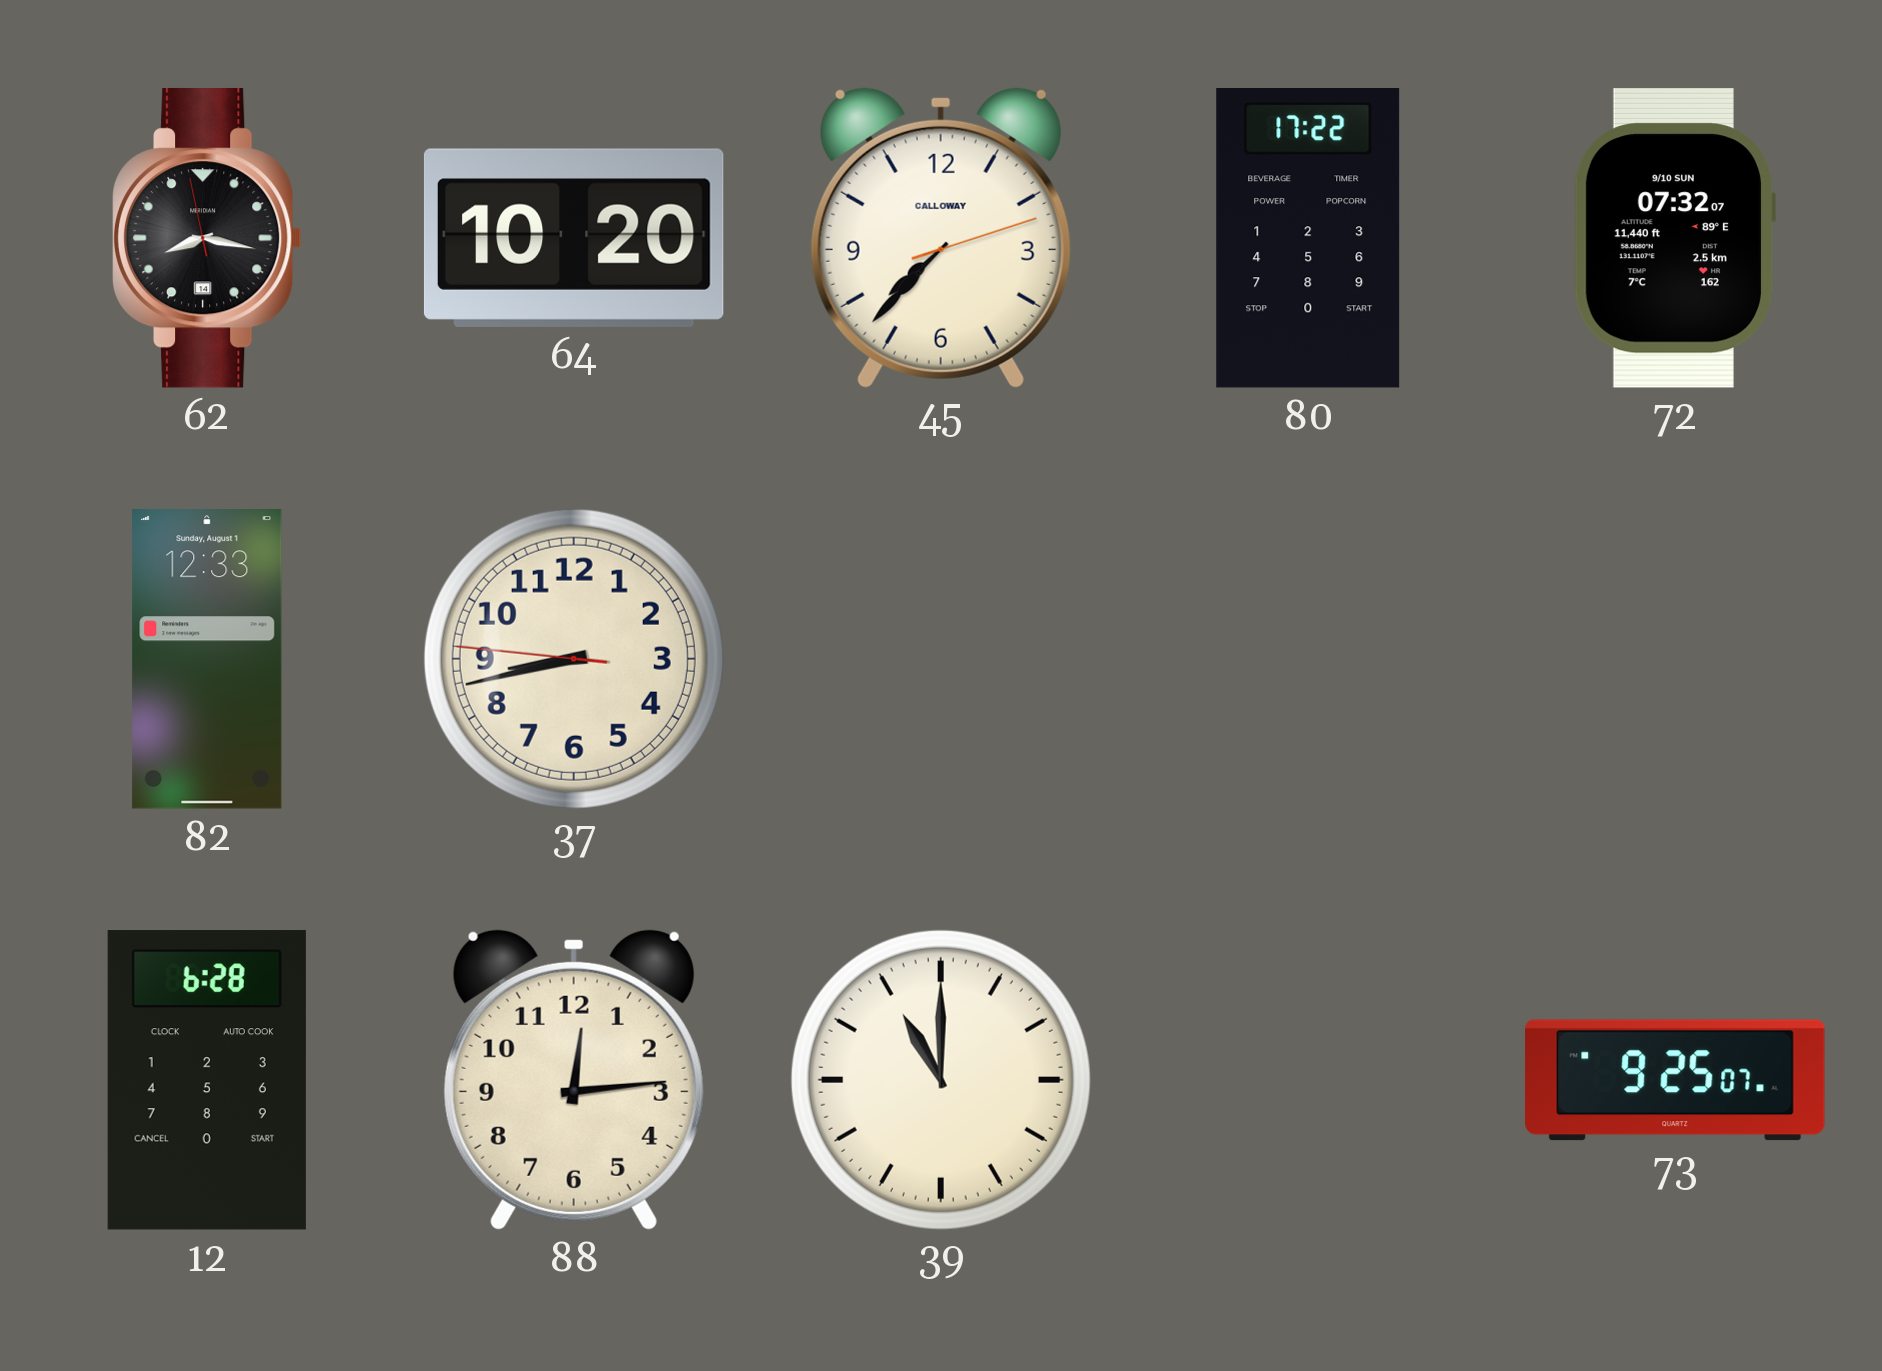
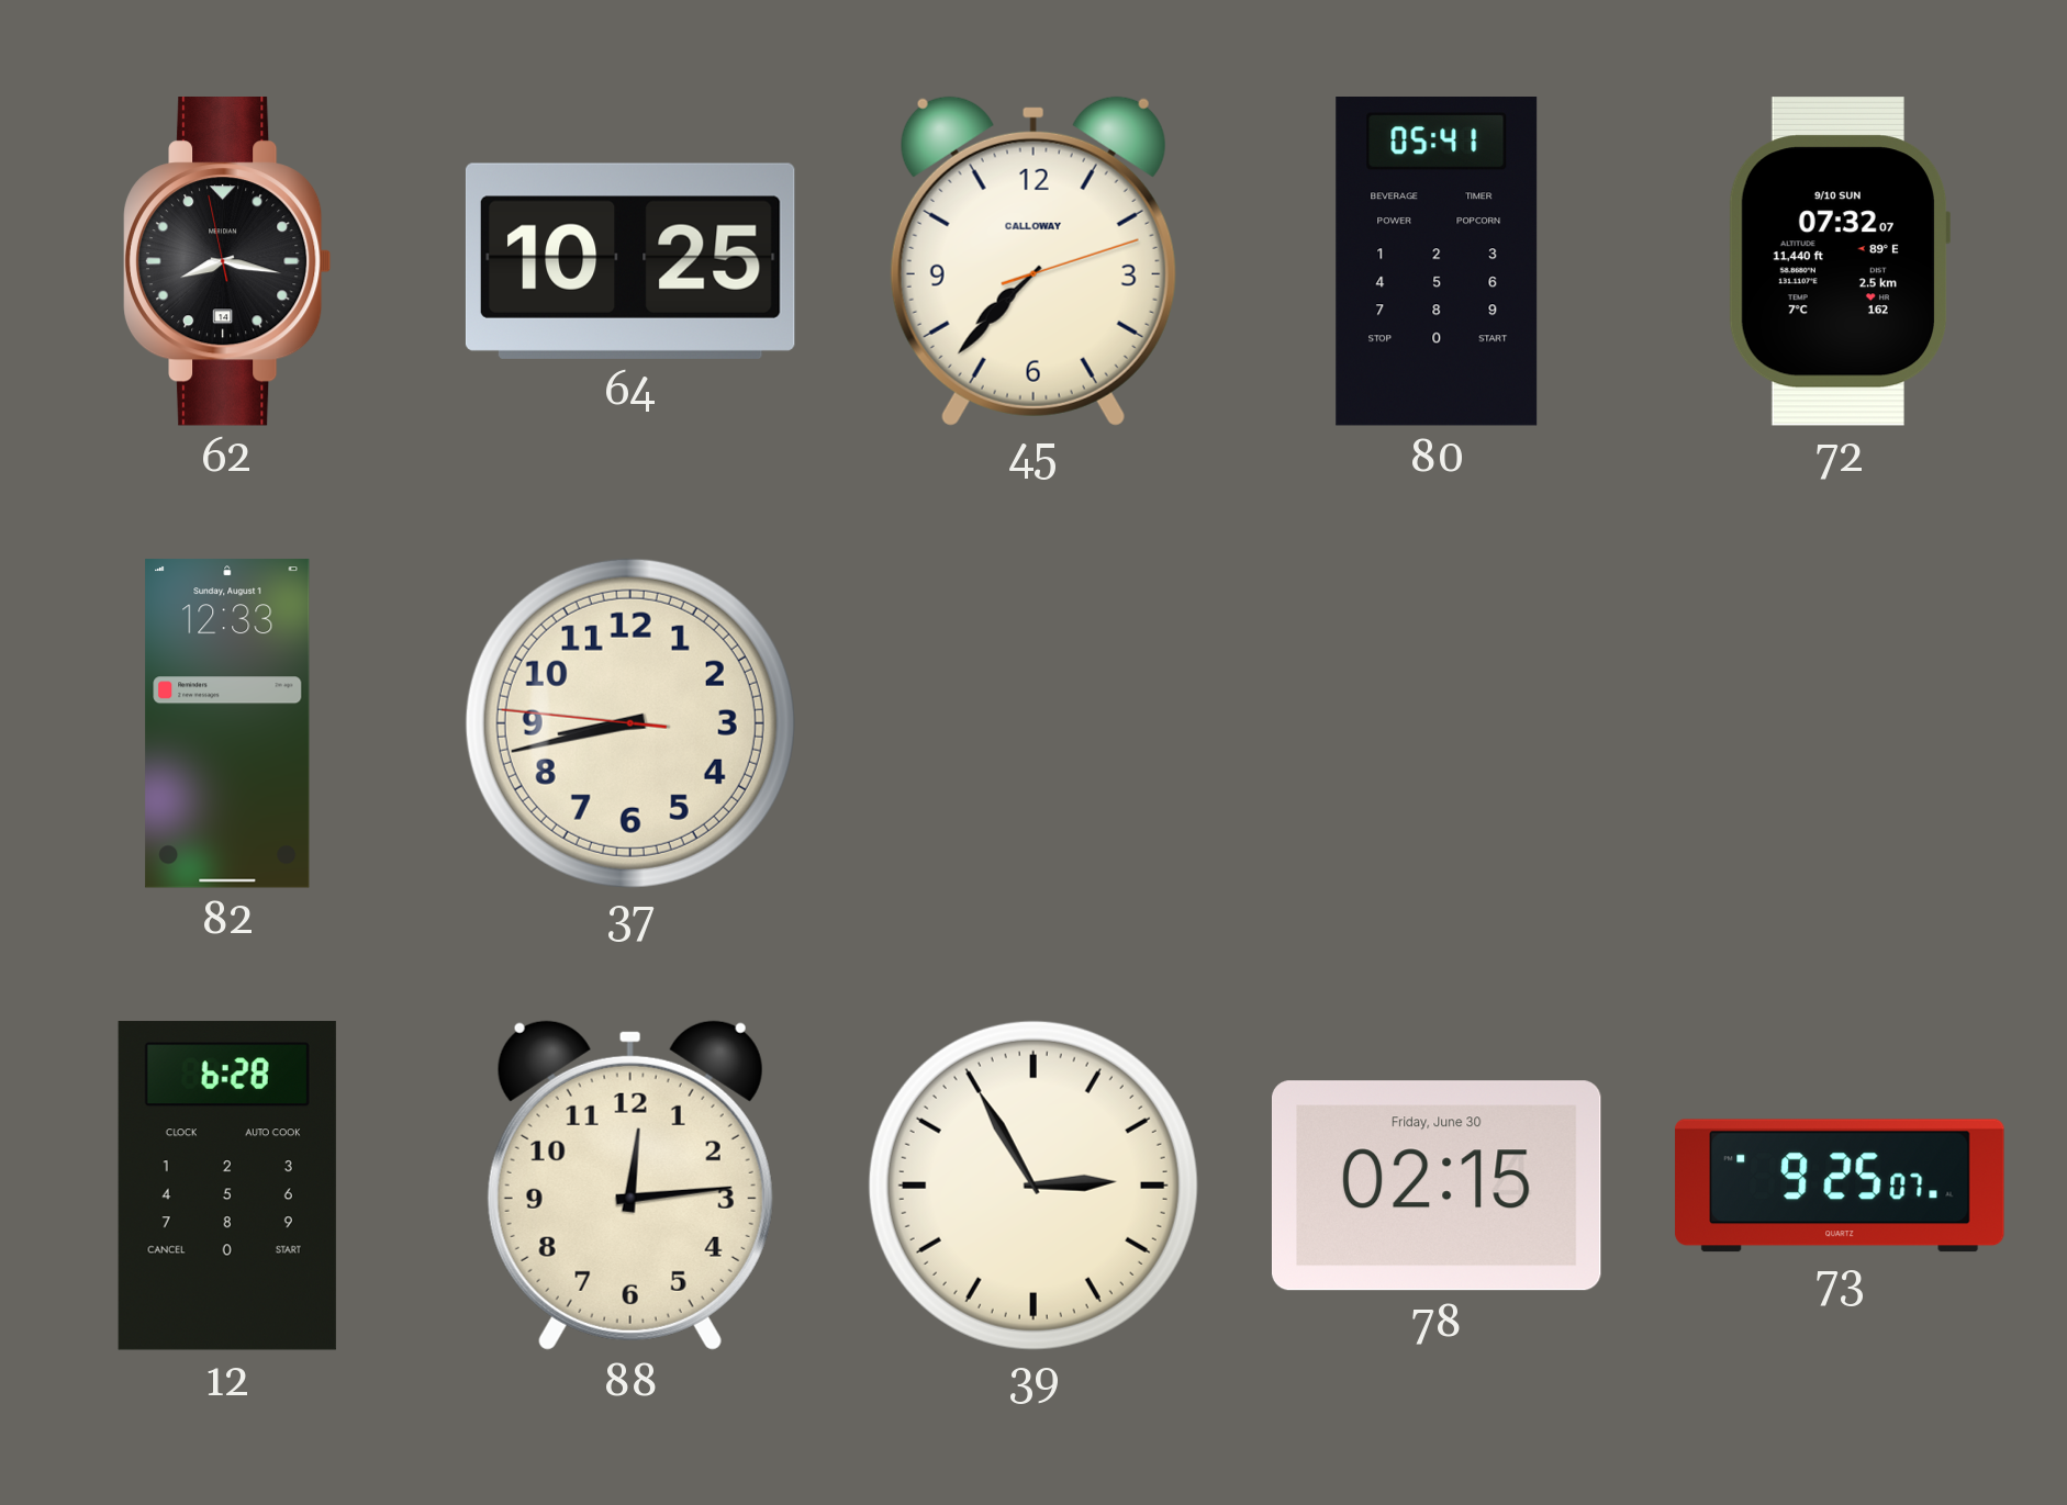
64: 10:20 -> 10:25 (630, 261)
80: 17:22 -> 05:41 (1437, 261)
39: 11:00 -> 2:55 (1033, 1186)
78: none -> 02:15 (1437, 1186)
